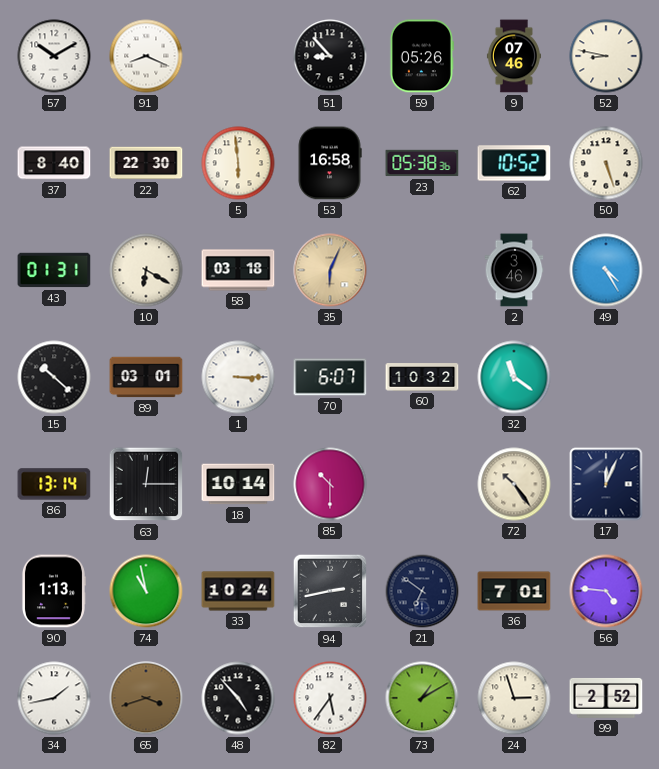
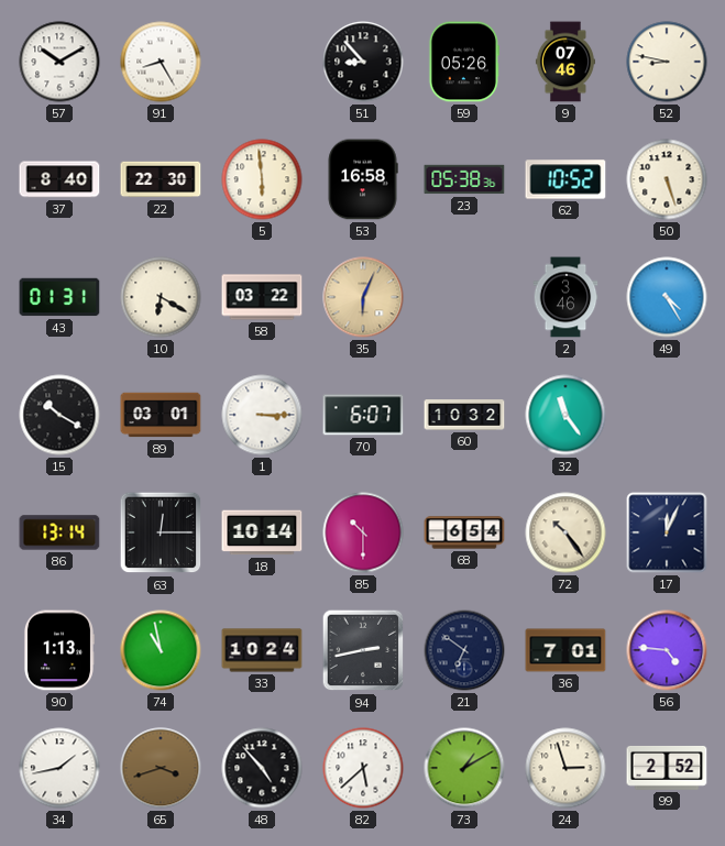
91: 8:19 -> 8:25 (161, 62)
58: 03:18 -> 03:22 (262, 297)
15: 10:22 -> 10:20 (59, 415)
32: 11:21 -> 11:24 (565, 415)
68: none -> 6:54 (464, 532)
82: 5:36 -> 5:38 (363, 768)
